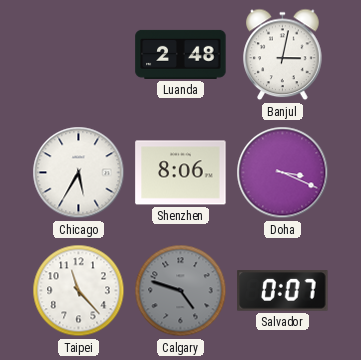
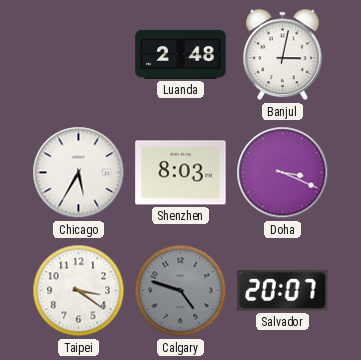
Shenzhen: 8:06 -> 8:03 (181, 173)
Taipei: 11:23 -> 3:21 (79, 291)
Salvador: 0:07 -> 20:07 (283, 291)
